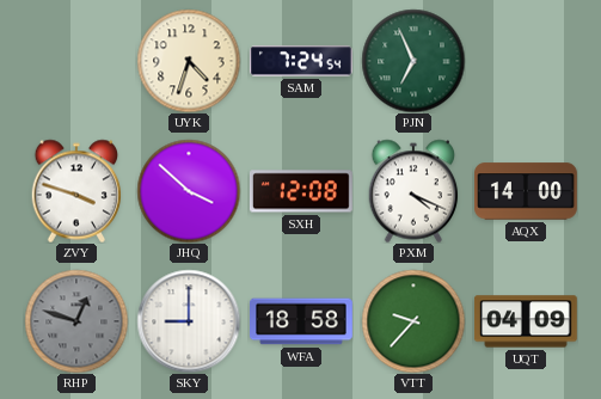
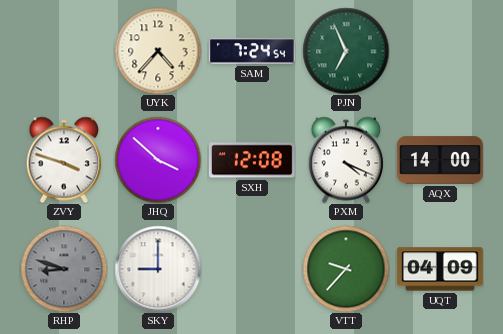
UYK: 4:33 -> 4:37 (158, 51)
RHP: 12:48 -> 8:48 (64, 269)
WFA: 18:58 -> none (302, 321)
